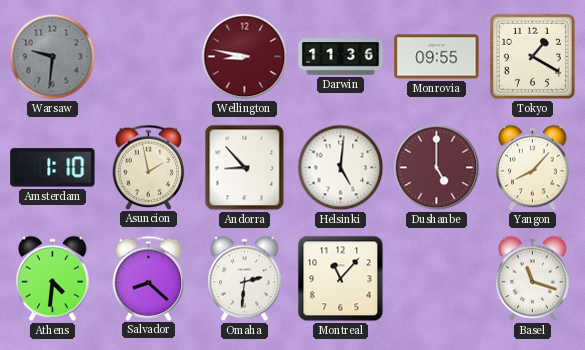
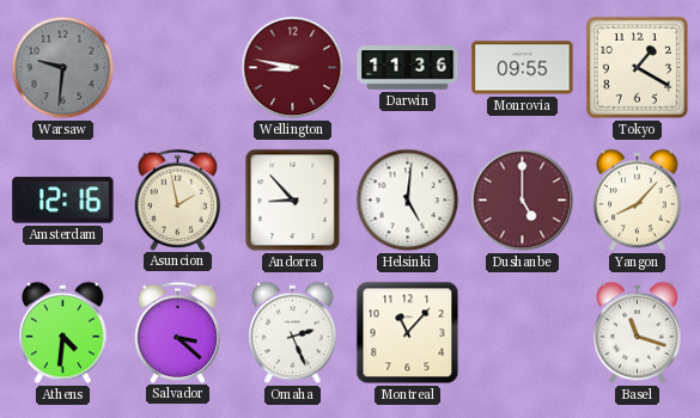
Amsterdam: 1:10 -> 12:16 (63, 201)
Salvador: 8:22 -> 3:22 (178, 332)
Omaha: 2:31 -> 2:26 (293, 333)
